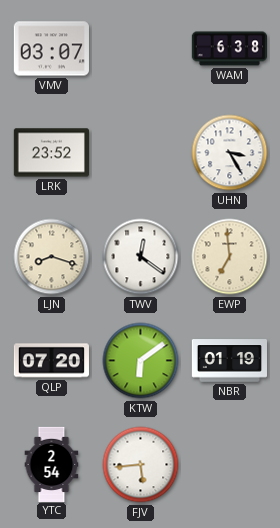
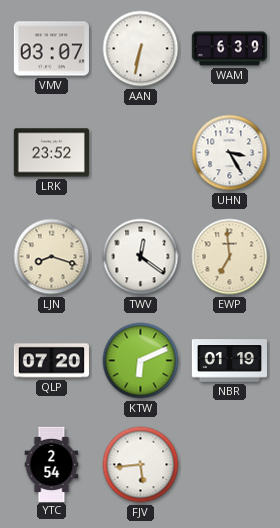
AAN: none -> 6:32 (141, 49)
WAM: 6:38 -> 6:39 (229, 49)
KTW: 6:09 -> 6:11 (141, 361)
